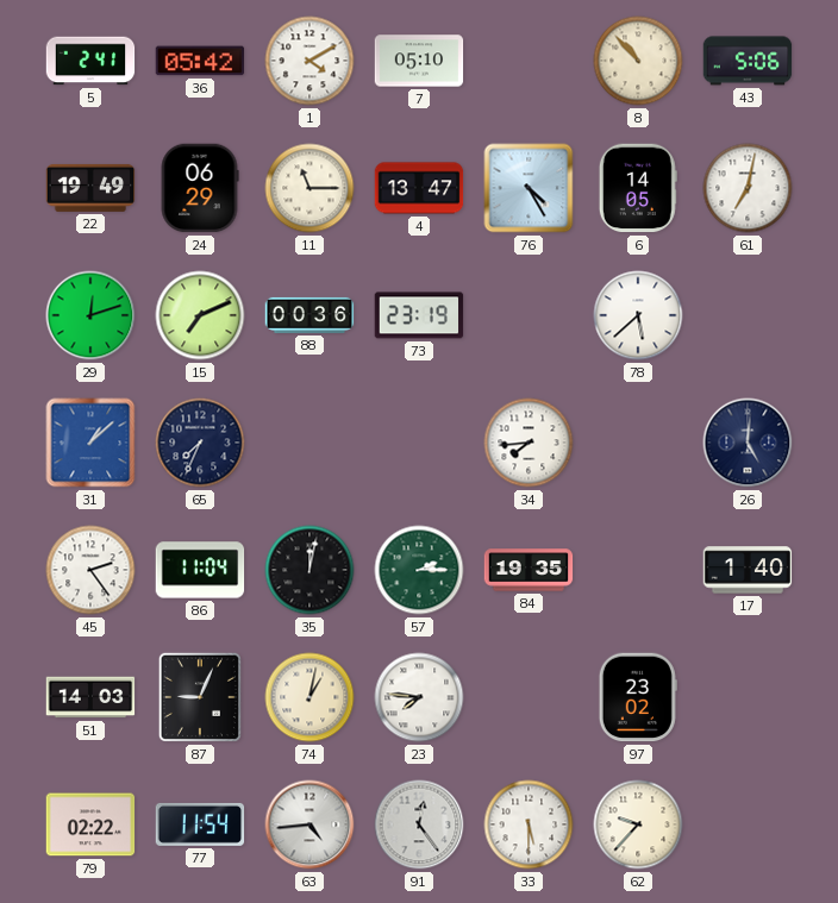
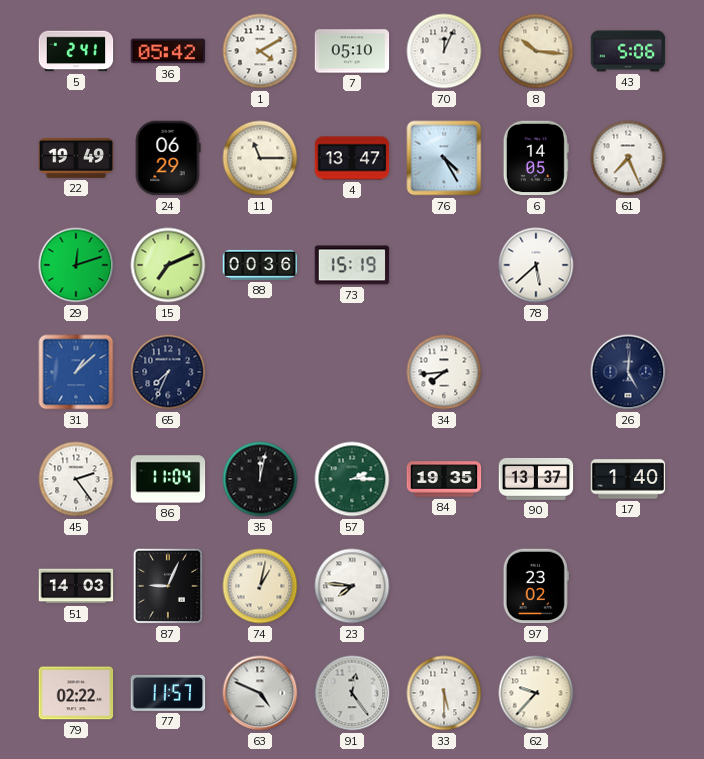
70: none -> 12:04 (444, 51)
8: 10:53 -> 10:16 (536, 51)
61: 7:02 -> 7:26 (628, 158)
73: 23:19 -> 15:19 (352, 265)
90: none -> 13:37 (536, 479)
77: 11:54 -> 11:57 (168, 693)
63: 4:44 -> 4:49 (260, 693)
